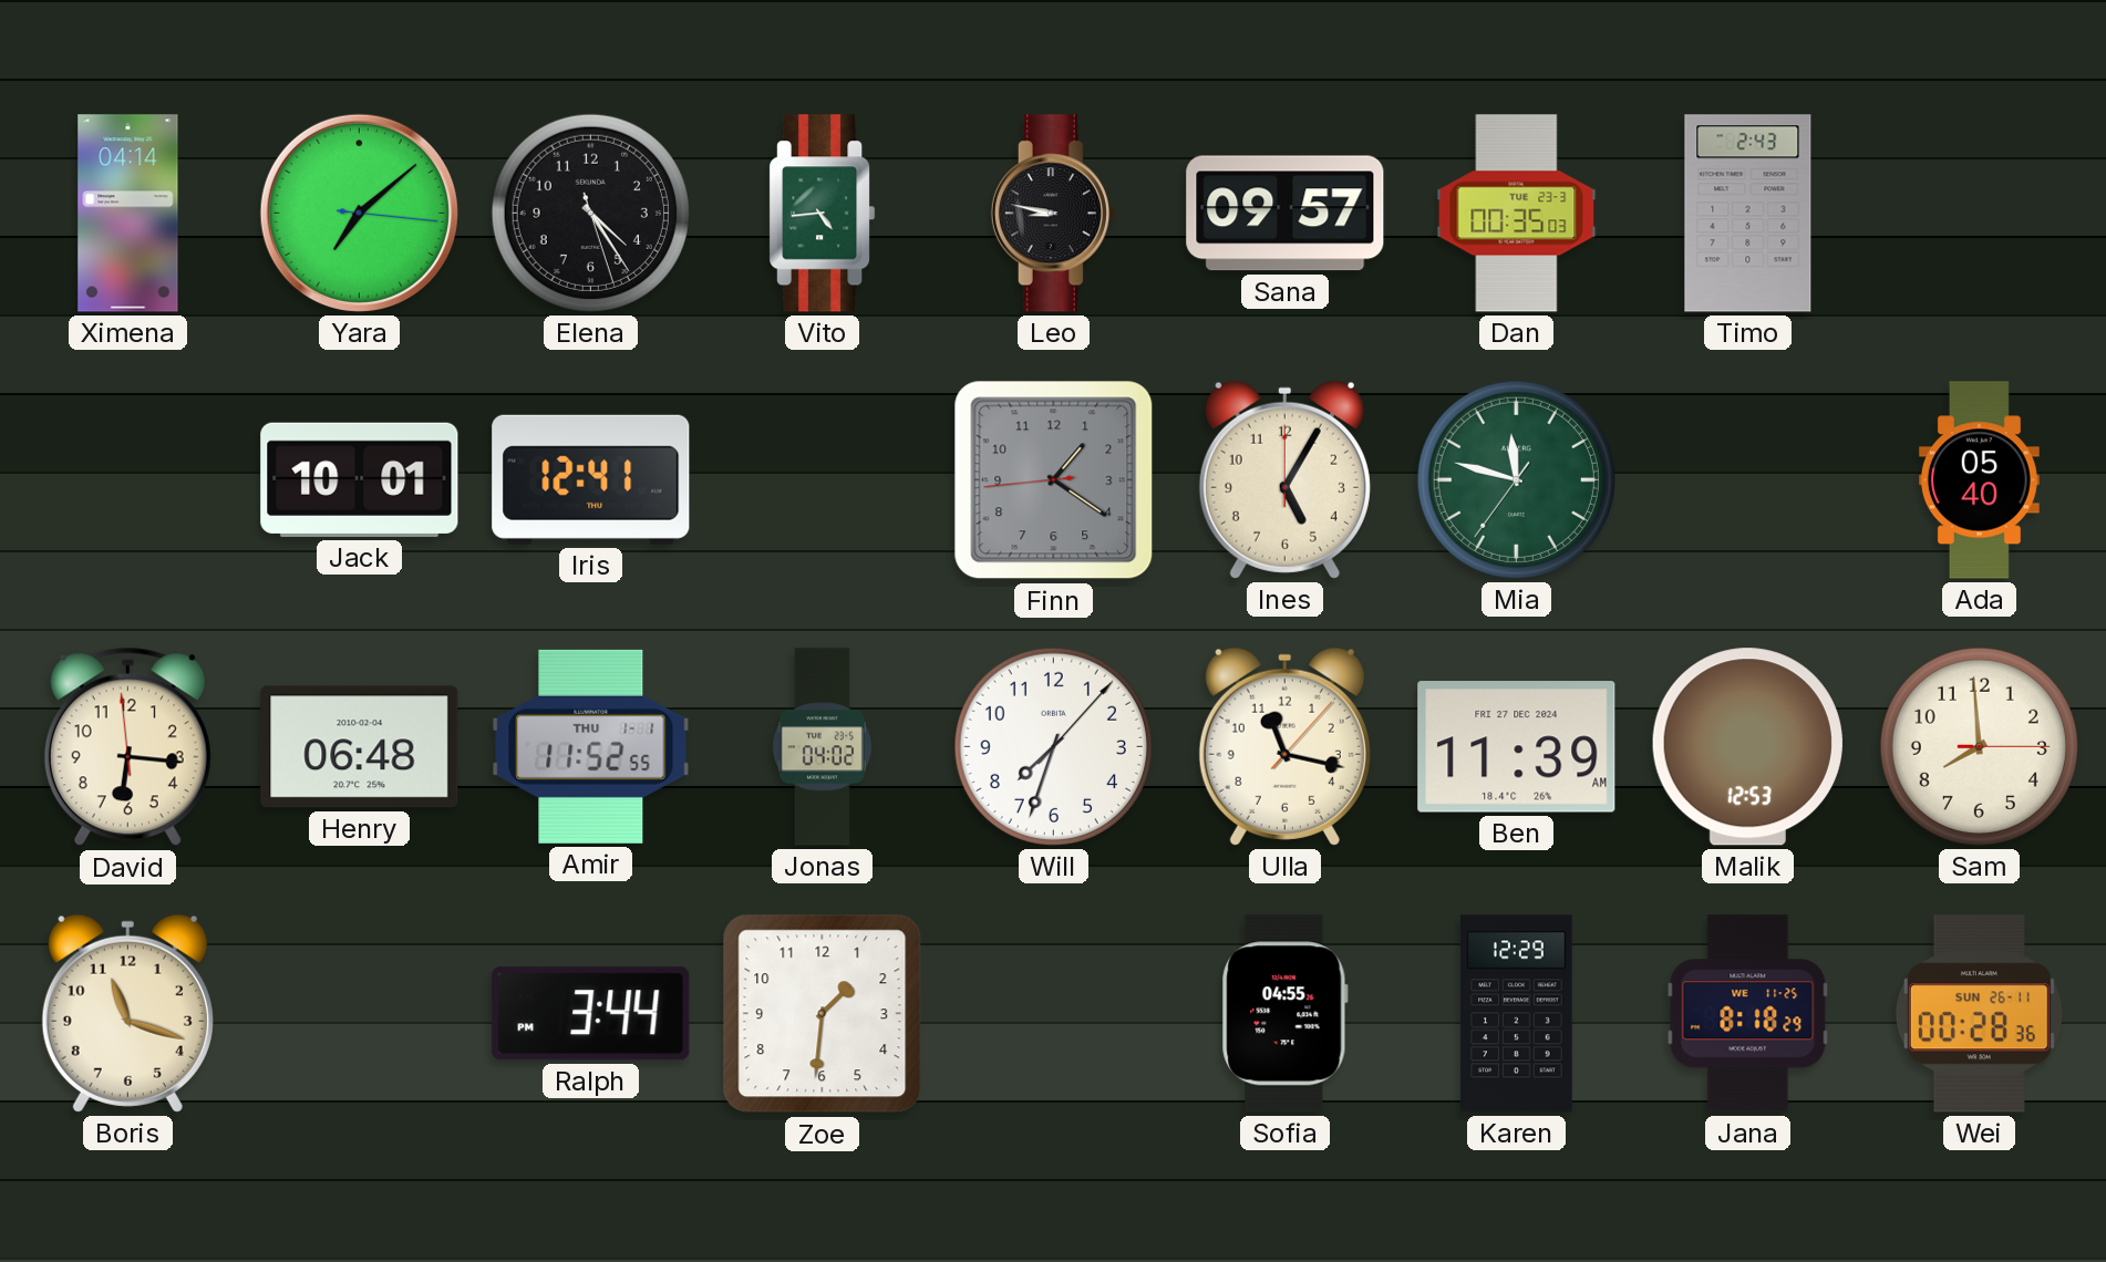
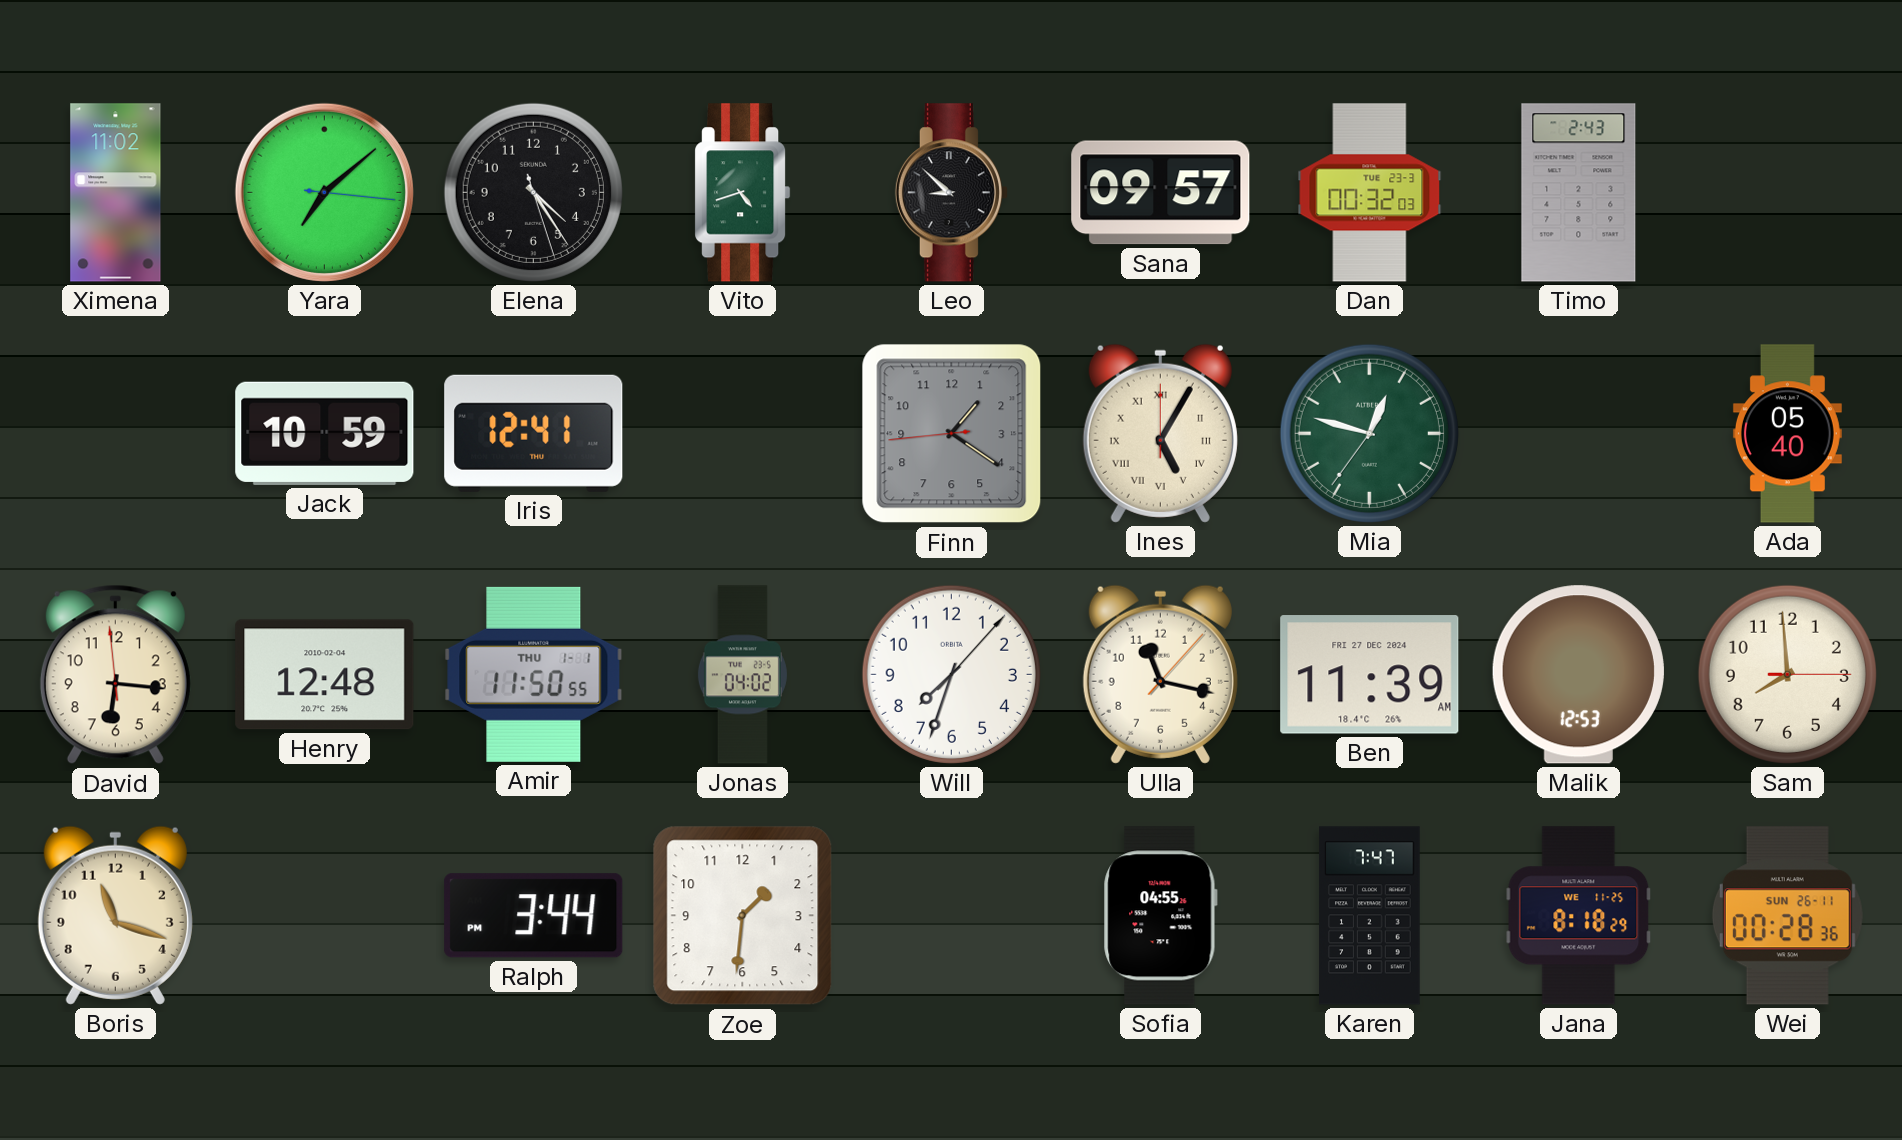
Ximena: 04:14 -> 11:02 (116, 193)
Vito: 4:44 -> 4:42 (743, 193)
Leo: 8:47 -> 8:52 (951, 193)
Dan: 00:35 -> 00:32 (1370, 193)
Jack: 10:01 -> 10:59 (325, 433)
Ines numerals: Arabic -> Roman (1160, 433)
Mia: 11:47 -> 12:47 (1369, 433)
Henry: 06:48 -> 12:48 (325, 675)
Amir: 11:52 -> 11:50 (534, 674)
Karen: 12:29 -> 7:47 (1370, 916)
